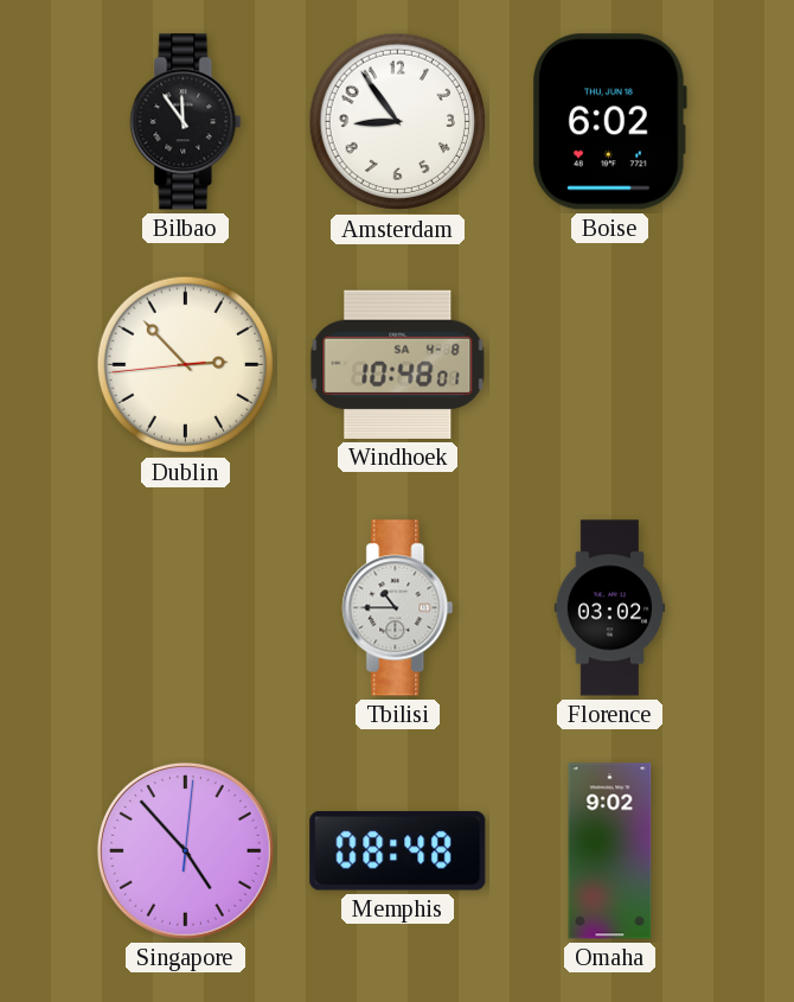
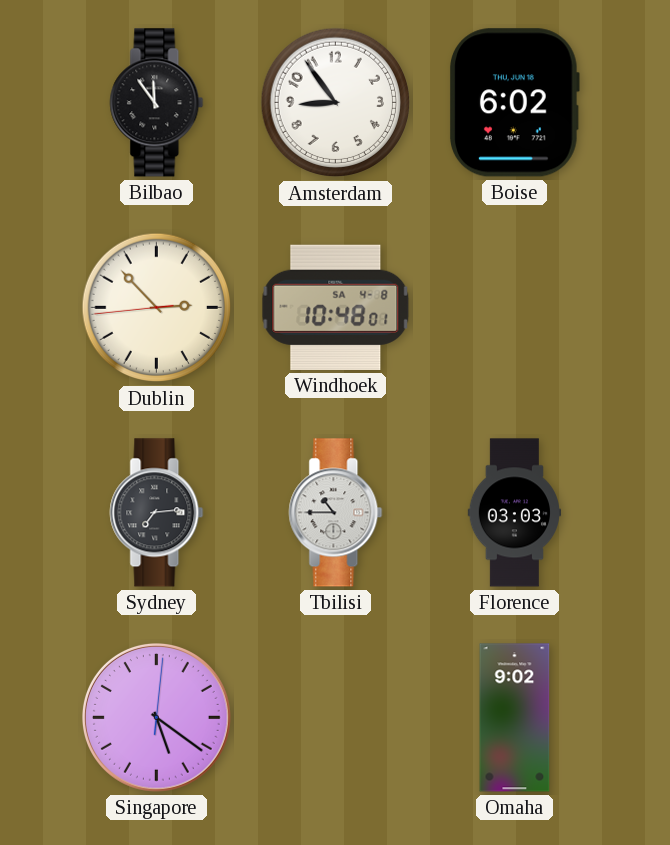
Sydney: none -> 7:14 (157, 513)
Florence: 03:02 -> 03:03 (515, 513)
Singapore: 4:53 -> 5:21 (157, 718)
Memphis: 08:48 -> none (398, 851)
